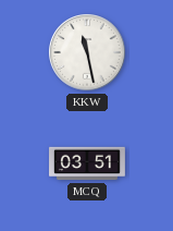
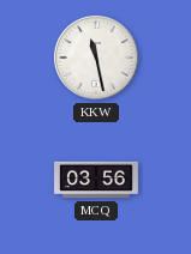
MCQ: 03:51 -> 03:56 (97, 180)
